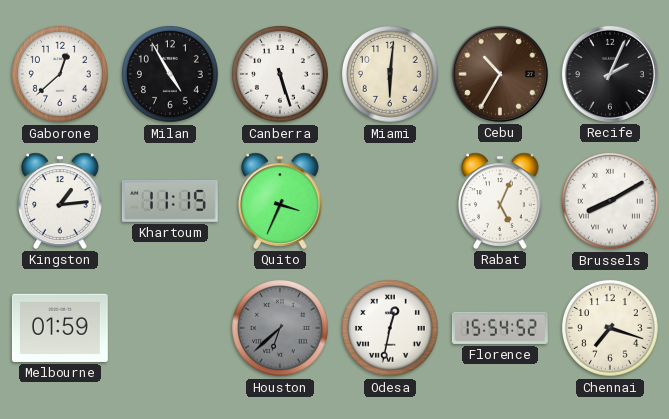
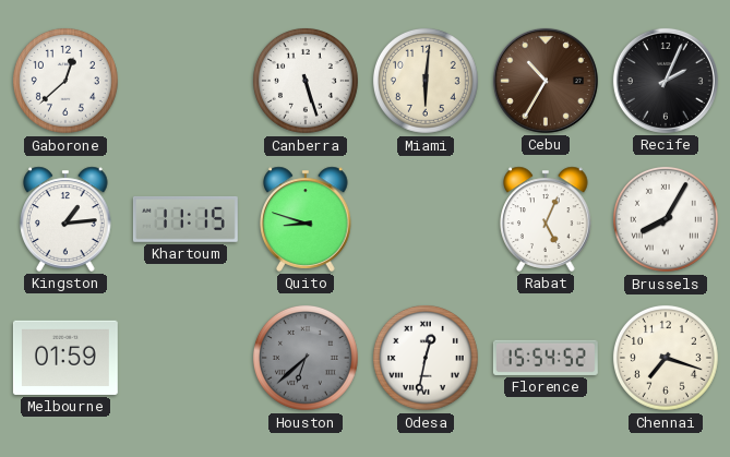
Milan: 4:55 -> none (170, 74)
Quito: 3:34 -> 8:48 (306, 219)
Brussels: 8:10 -> 8:05 (666, 219)
